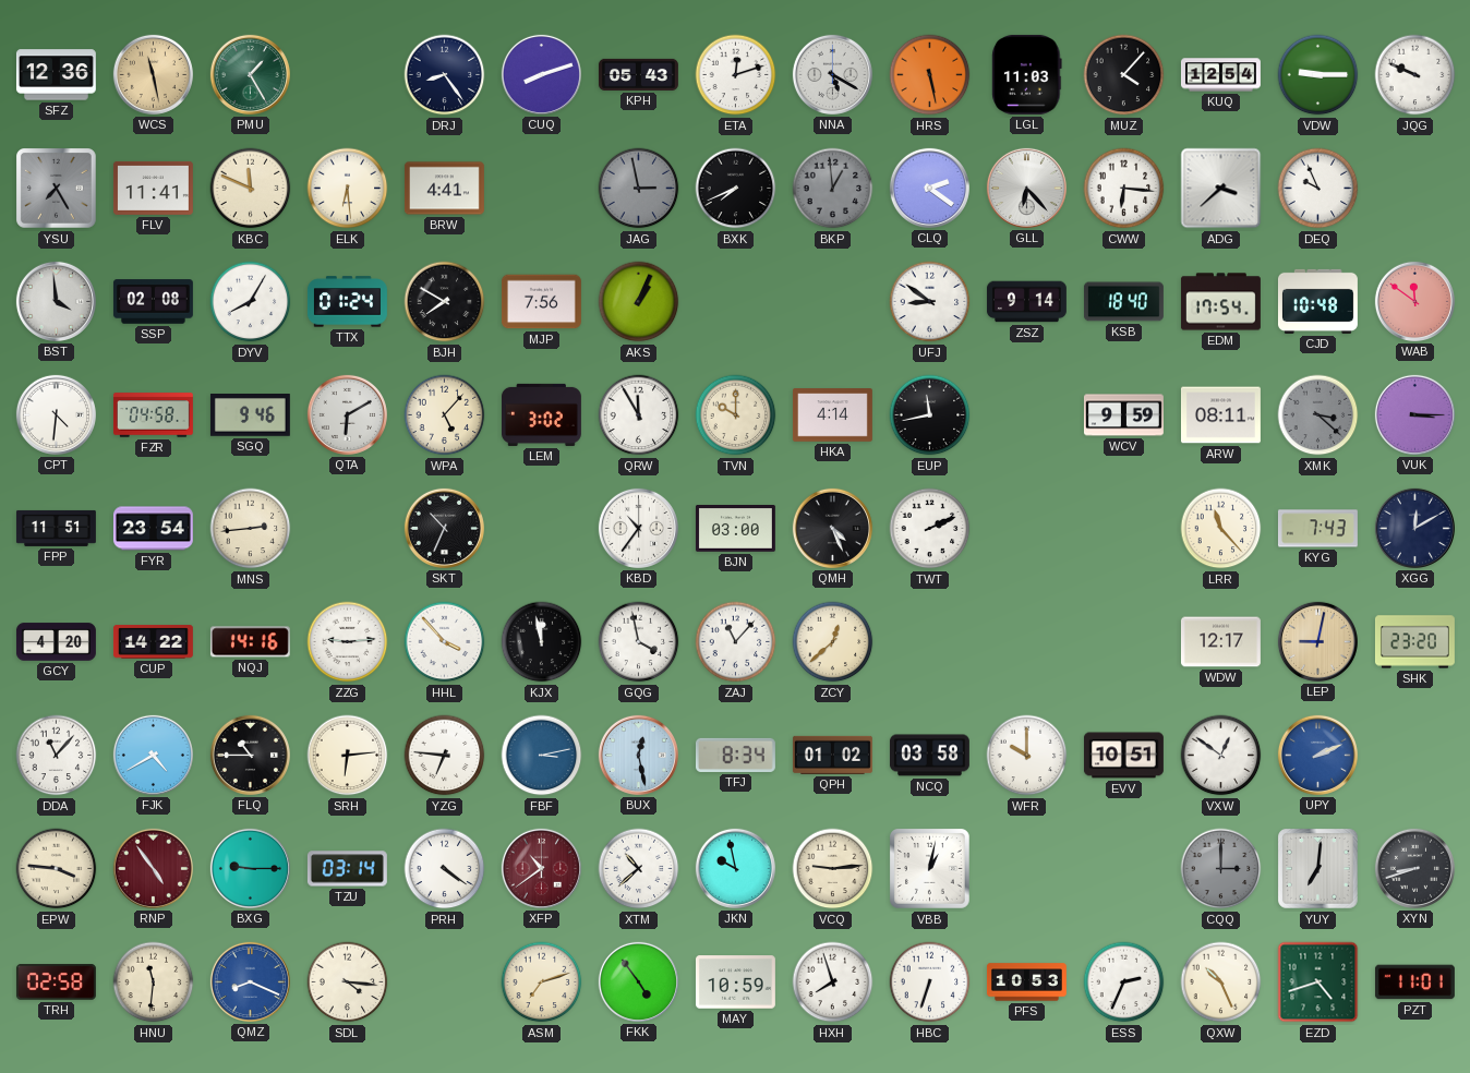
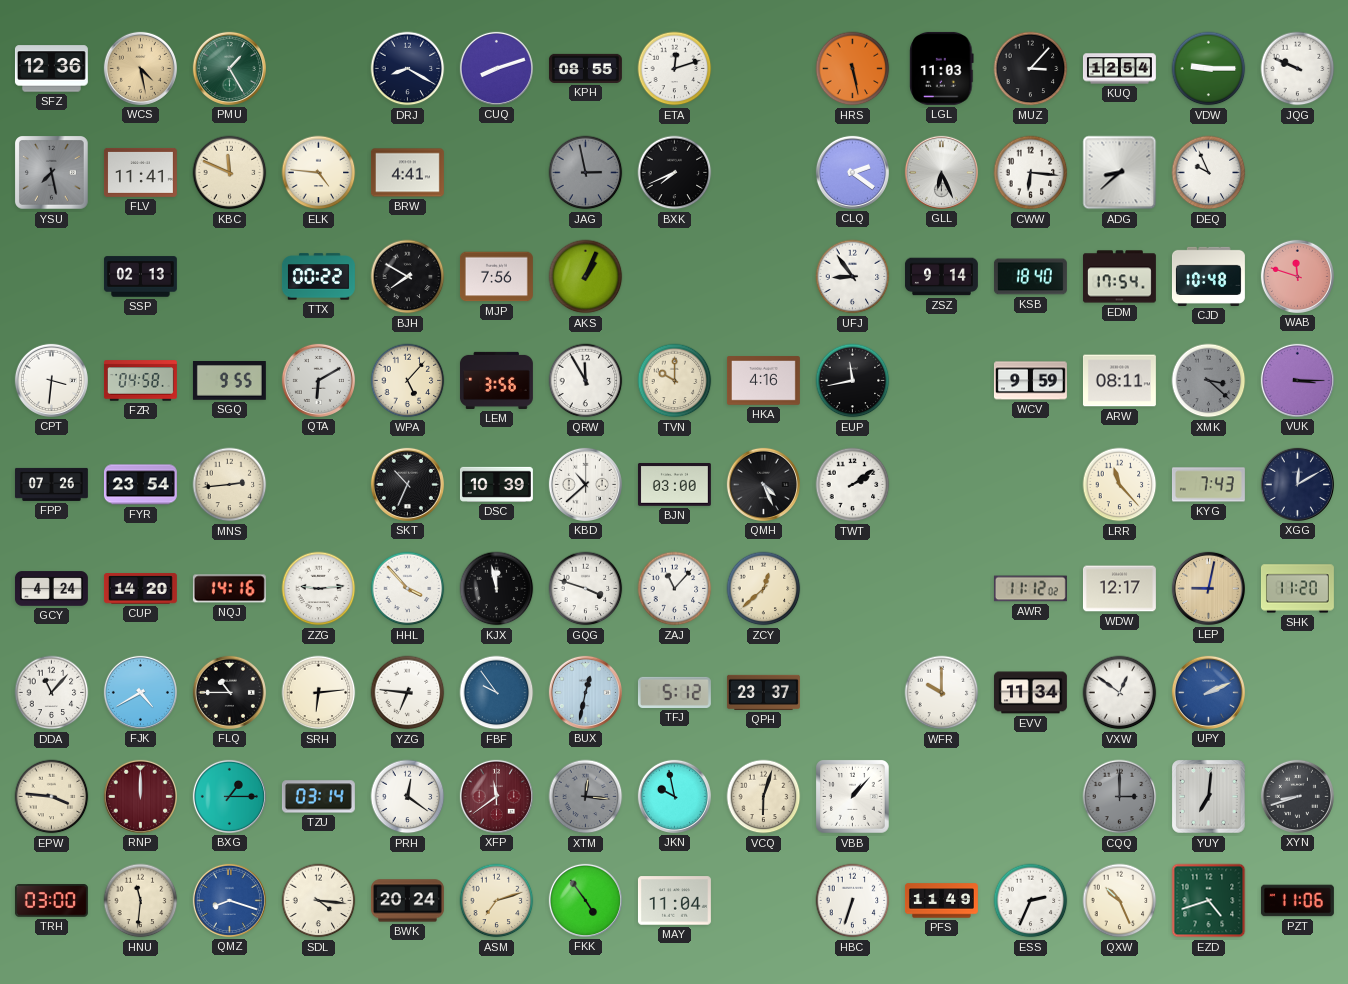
WCS: 11:28 -> 4:28 (140, 68)
DRJ: 8:24 -> 8:20 (408, 69)
KPH: 05:43 -> 08:55 (585, 68)
NNA: 5:20 -> none (832, 74)
MUZ: 4:07 -> 3:07 (1031, 69)
YSU: 7:25 -> 7:28 (52, 173)
ELK: 6:29 -> 4:46 (319, 173)
BKP: 12:59 -> none (833, 189)
GLL: 6:23 -> 6:26 (941, 172)
ADG: 3:38 -> 8:38 (1120, 173)
BST: 3:59 -> none (56, 301)
SSP: 02:08 -> 02:13 (140, 277)
DYV: 8:05 -> none (251, 302)
TTX: 01:24 -> 00:22 (318, 277)
UFJ: 8:51 -> 8:54 (853, 277)
WAB: 11:51 -> 11:48 (1297, 276)
CPT: 4:31 -> 3:31 (51, 380)
SGQ: 9:46 -> 9:55 (229, 381)
LEM: 3:02 -> 3:56 (496, 380)
HKA: 4:14 -> 4:16 (763, 381)
FPP: 11:51 -> 07:26 (51, 484)
DSC: none -> 10:39 (496, 484)
KBD: 10:36 -> 10:38 (585, 484)
TWT: 2:11 -> 2:09 (853, 485)
GCY: 4:20 -> 4:24 (51, 589)
CUP: 14:22 -> 14:20 (140, 589)
GQG: 3:58 -> 3:48 (586, 589)
AWR: none -> 11:12 (1030, 589)
SHK: 23:20 -> 11:20 (1297, 589)
FBF: 3:13 -> 9:54 (497, 693)
BUX: 12:28 -> 12:32 (585, 692)
TFJ: 8:34 -> 5:12 (674, 692)
QPH: 01:02 -> 23:37 (763, 692)
NCQ: 03:58 -> none (929, 756)
EVV: 10:51 -> 11:34 (1030, 693)
RNP: 4:54 -> 12:00 (140, 796)
BXG: 9:15 -> 1:15 (229, 796)
PRH: 4:21 -> 12:21 (408, 797)
XFP: 10:39 -> 11:39 (496, 796)
XTM: 10:38 -> 12:16 (586, 797)
XTM dial: white -> grey (586, 797)
VCQ: 9:14 -> 6:03 (764, 797)
VBB: 1:02 -> 1:07 (853, 797)
TRH: 02:58 -> 03:00 (51, 901)
QMZ: 8:19 -> 8:18 (229, 900)
BWK: none -> 20:24 (407, 901)
MAY: 10:59 -> 11:04 (674, 901)
HXH: 7:57 -> none (833, 982)
PFS: 10:53 -> 11:49 (941, 901)
PZT: 11:01 -> 11:06 (1297, 901)
